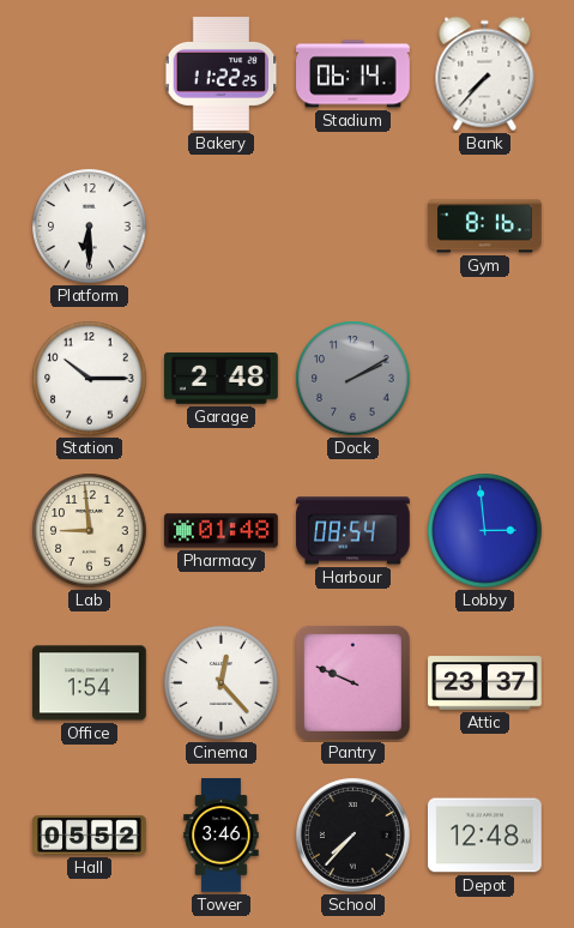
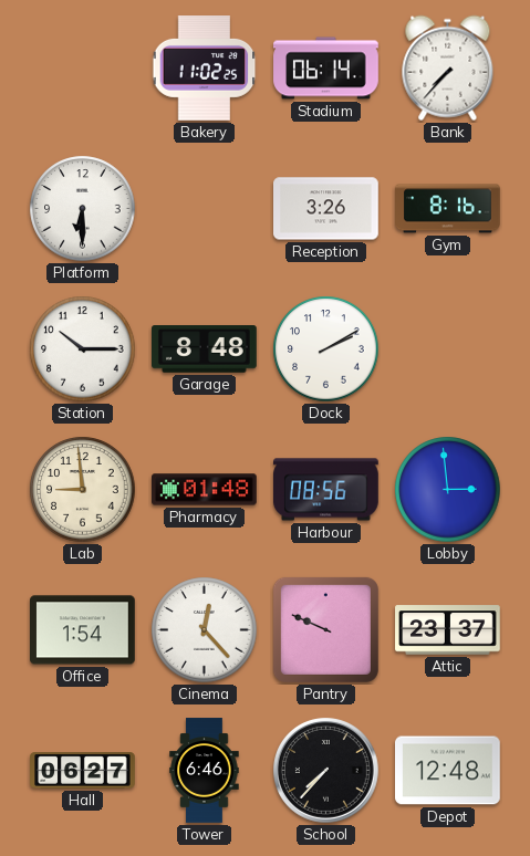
Bakery: 11:22 -> 11:02 (205, 69)
Reception: none -> 3:26 (326, 209)
Garage: 2:48 -> 8:48 (205, 349)
Dock dial: grey -> white (326, 349)
Harbour: 08:54 -> 08:56 (326, 490)
Hall: 05:52 -> 06:27 (83, 771)
Tower: 3:46 -> 6:46 (205, 771)
